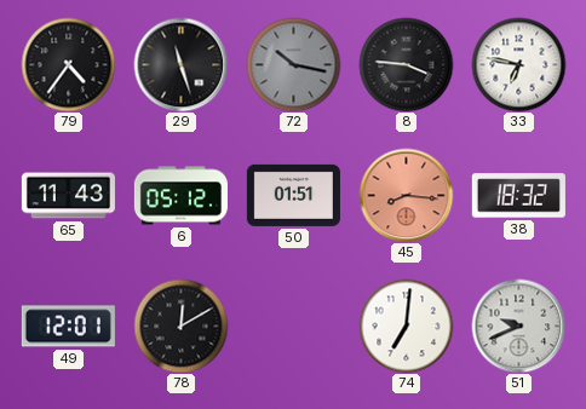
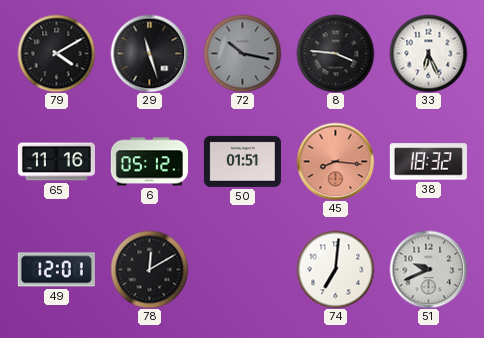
79: 4:36 -> 4:10 (56, 53)
33: 6:47 -> 6:26 (428, 53)
65: 11:43 -> 11:16 (56, 162)
